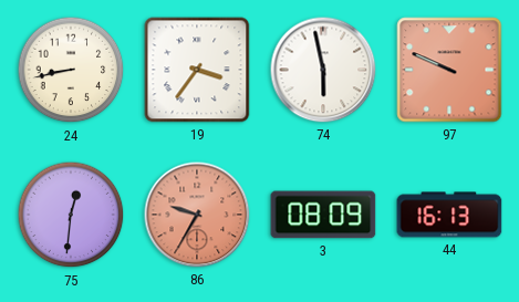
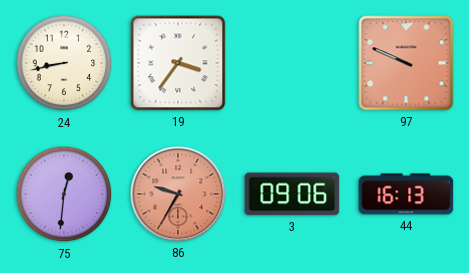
74: 5:58 -> none (323, 70)
3: 08:09 -> 09:06 (292, 194)
